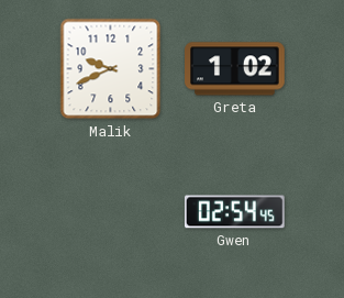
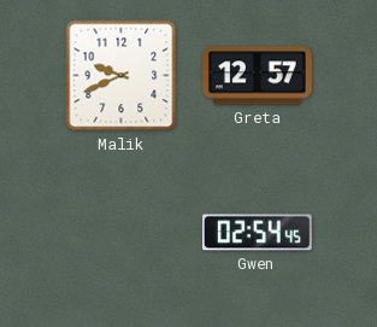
Greta: 1:02 -> 12:57 (258, 76)
